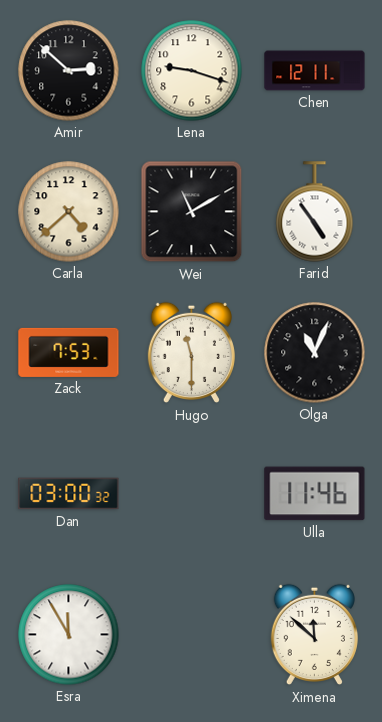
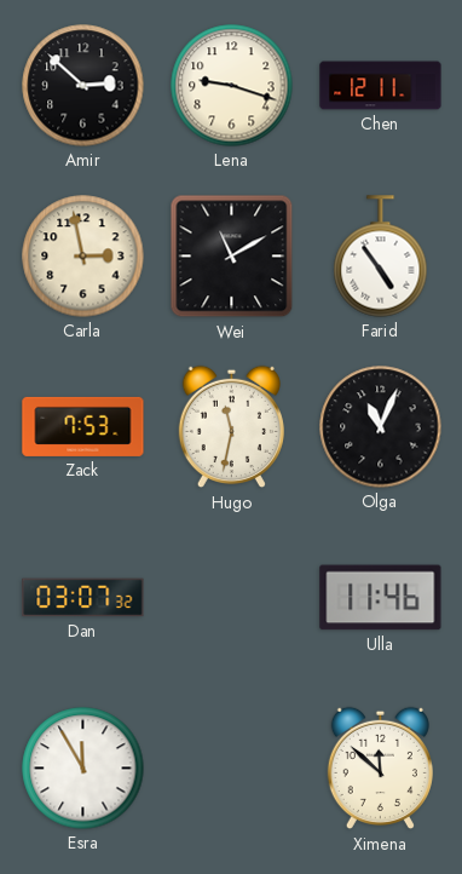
Carla: 4:38 -> 2:58 (83, 257)
Hugo: 11:30 -> 11:32 (231, 427)
Dan: 03:00 -> 03:07 (83, 598)
